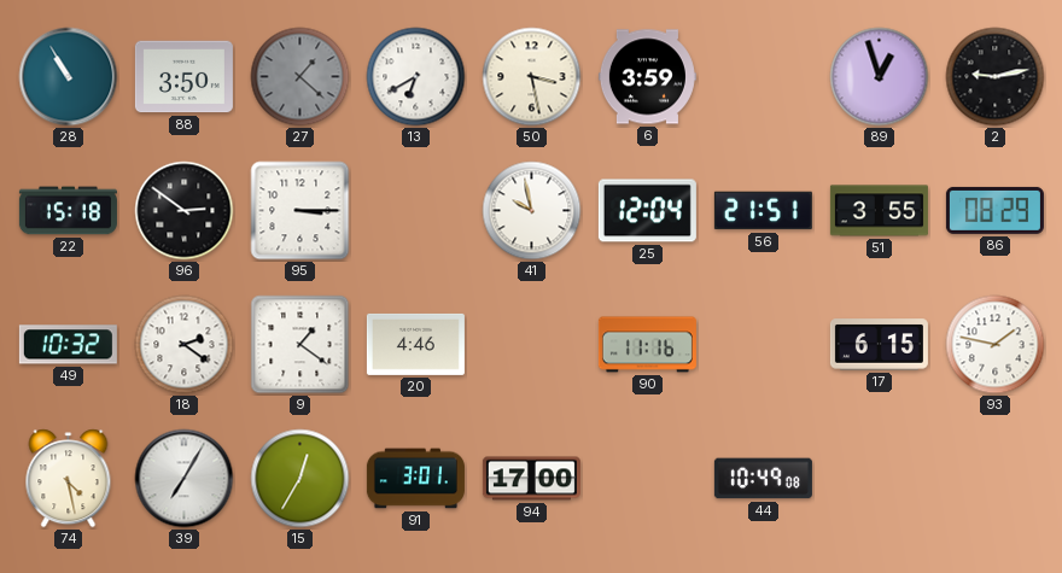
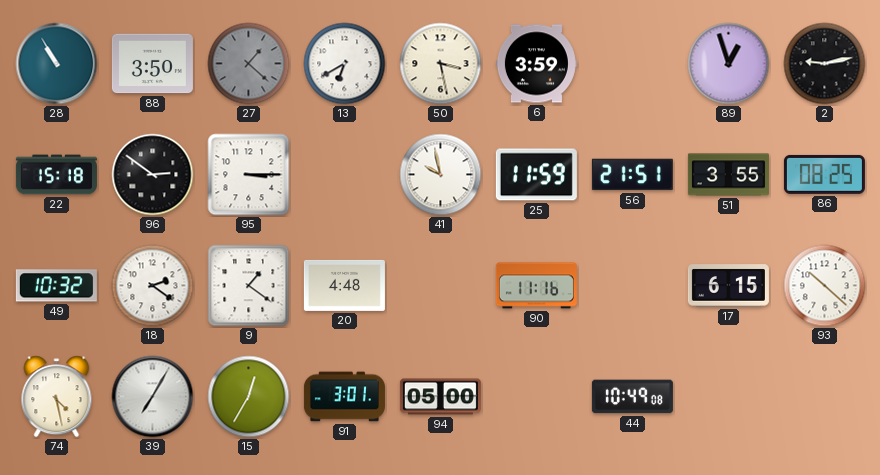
25: 12:04 -> 11:59 (536, 175)
86: 08:29 -> 08:25 (824, 174)
20: 4:46 -> 4:48 (344, 285)
93: 1:47 -> 10:22 (825, 286)
94: 17:00 -> 05:00 (440, 397)
